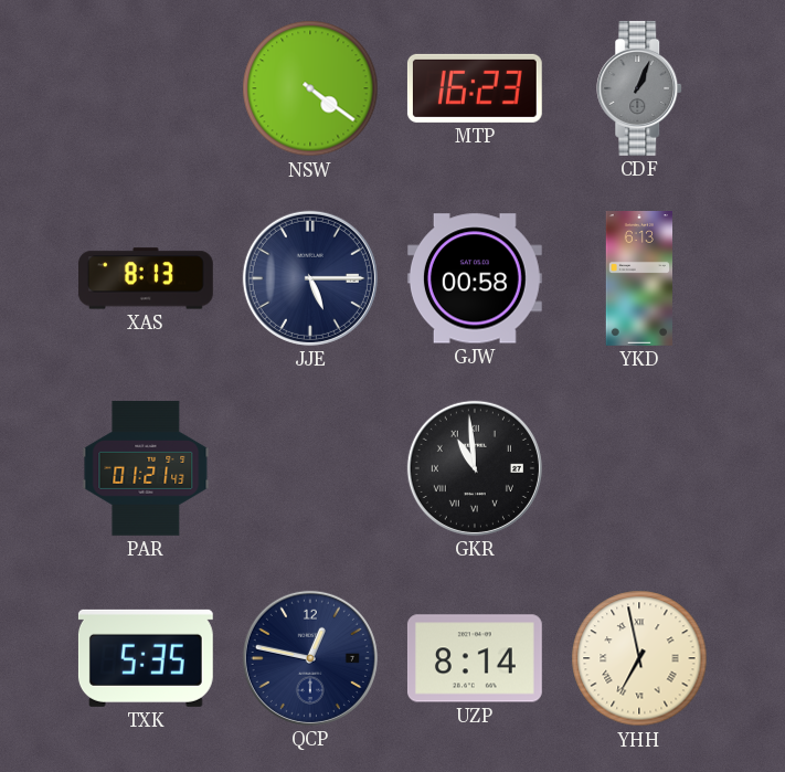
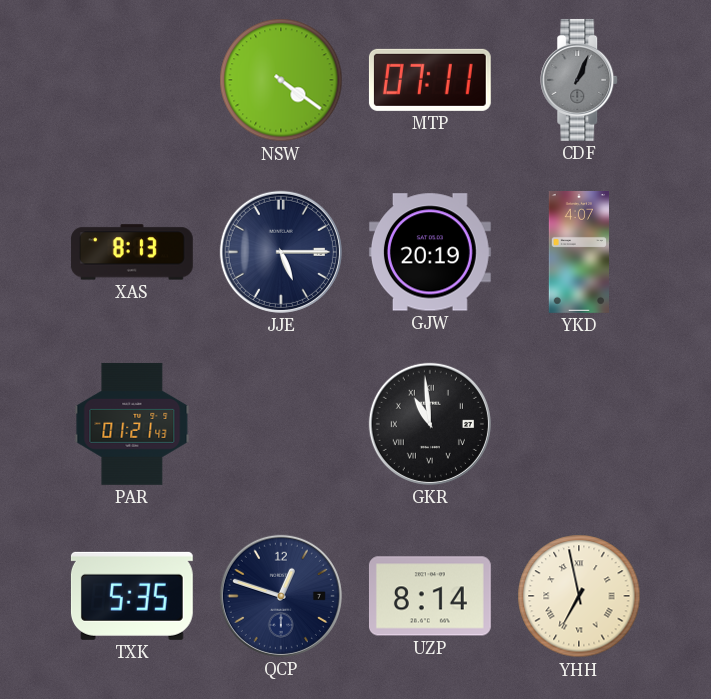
MTP: 16:23 -> 07:11 (430, 80)
GJW: 00:58 -> 20:19 (430, 252)
YKD: 6:13 -> 4:07 (578, 253)
QCP: 12:47 -> 12:48 (281, 596)
